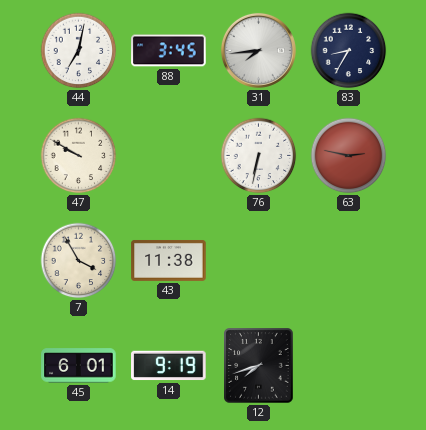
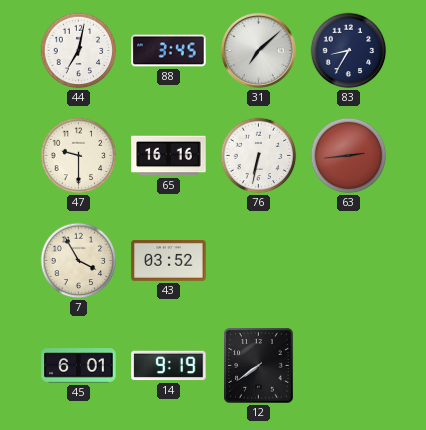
31: 7:44 -> 7:08 (258, 50)
47: 9:50 -> 9:30 (79, 156)
65: none -> 16:16 (169, 156)
63: 2:47 -> 2:44 (349, 156)
43: 11:38 -> 03:52 (169, 260)
12: 7:42 -> 7:39 (259, 366)
